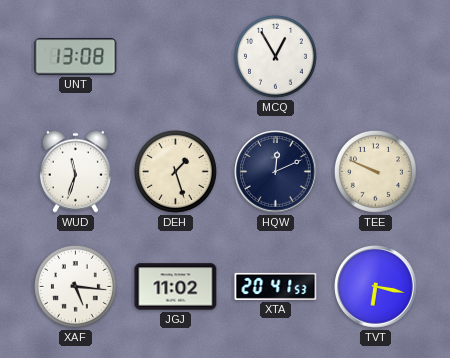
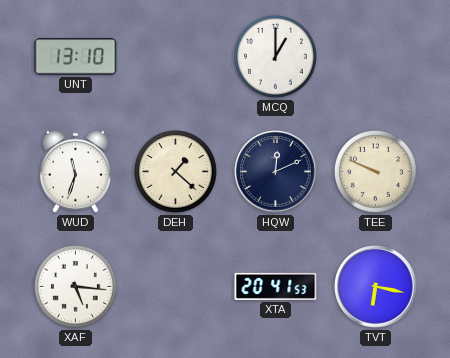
UNT: 13:08 -> 13:10 (76, 57)
MCQ: 12:55 -> 1:00 (275, 56)
DEH: 1:27 -> 1:22 (175, 171)
JGJ: 11:02 -> none (176, 287)
